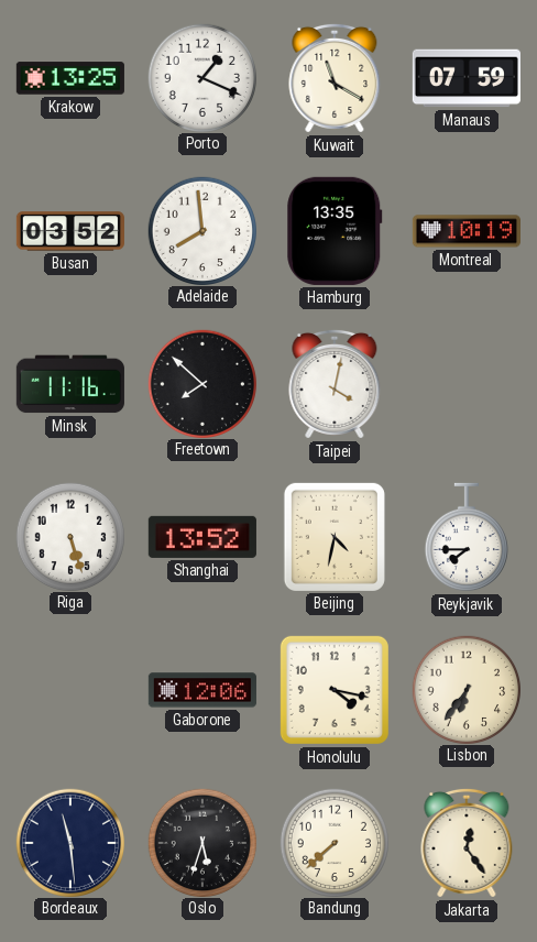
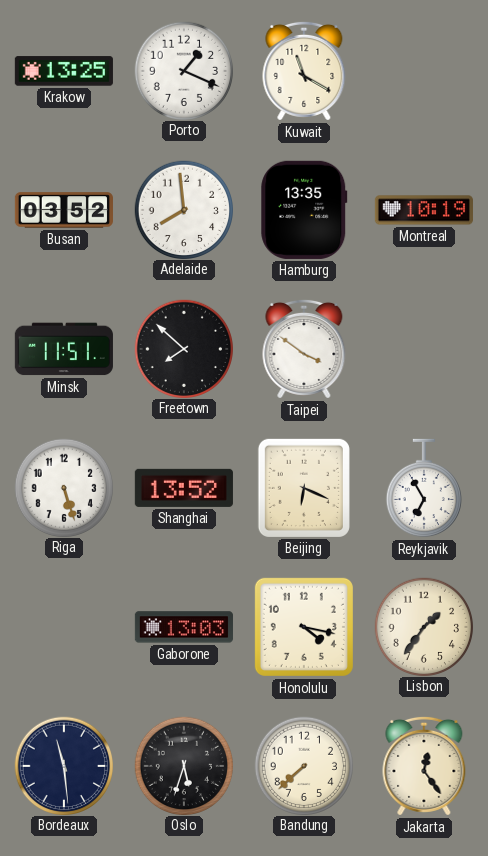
Manaus: 07:59 -> none (467, 78)
Minsk: 11:16 -> 11:51 (64, 349)
Taipei: 4:02 -> 3:51 (304, 349)
Beijing: 4:32 -> 6:19 (304, 488)
Reykjavik: 7:45 -> 6:55 (423, 488)
Gaborone: 12:06 -> 13:03 (184, 627)
Lisbon: 6:36 -> 1:36 (423, 626)
